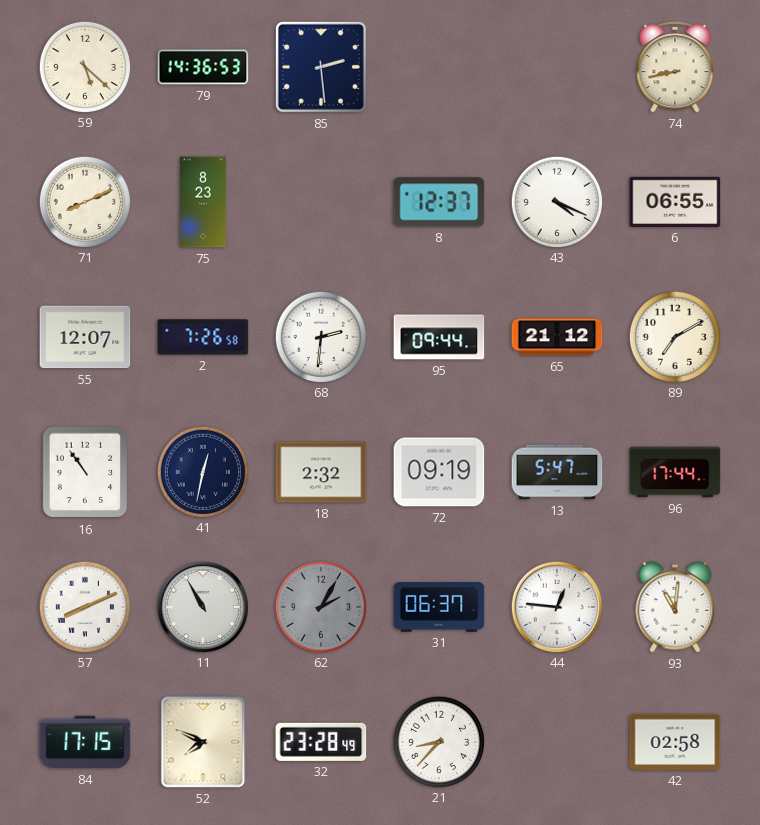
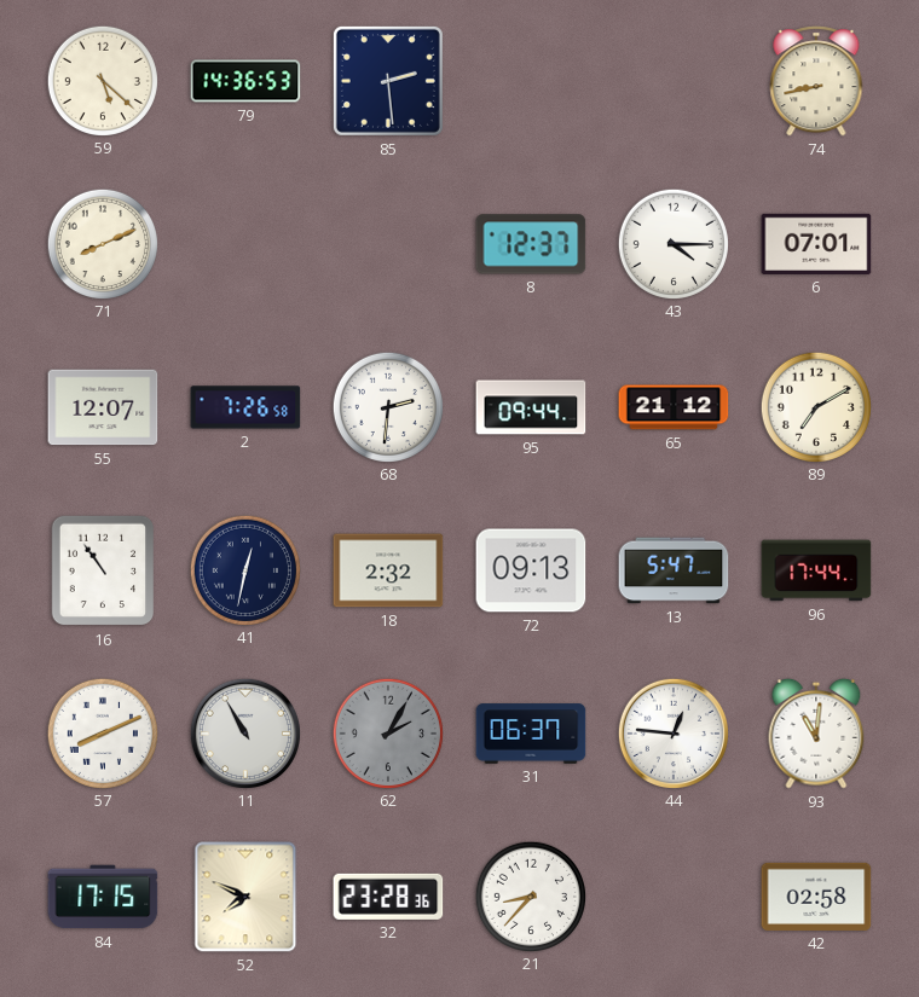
75: 8:23 -> none (204, 202)
43: 4:19 -> 4:15 (672, 243)
6: 06:55 -> 07:01 (816, 244)
72: 09:19 -> 09:13 (531, 570)
32: 23:28:49 -> 23:28:36 (388, 897)
